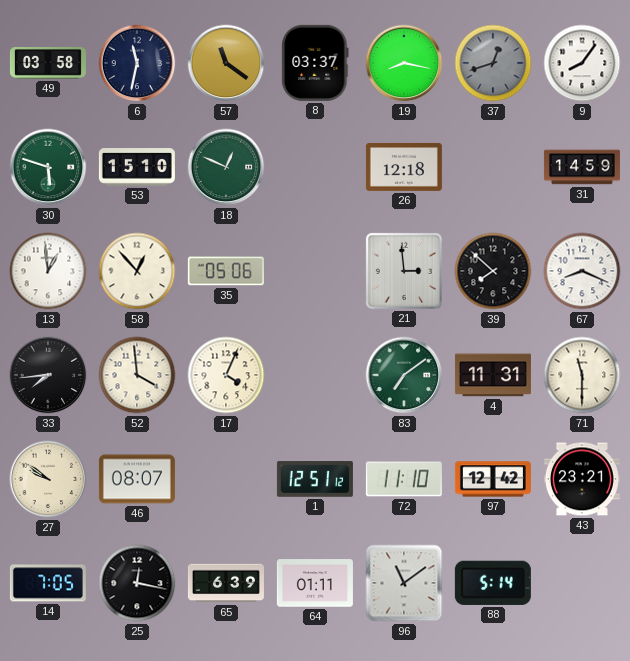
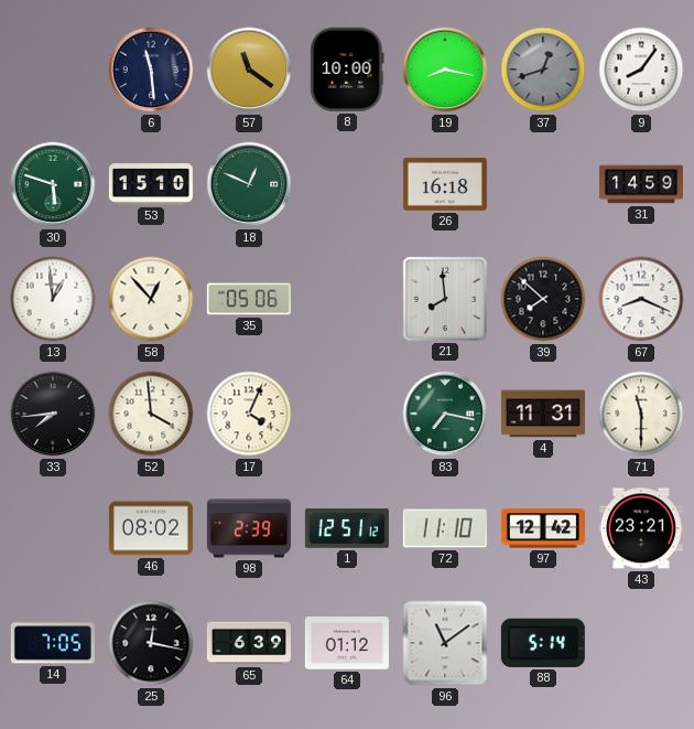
49: 03:58 -> none (48, 64)
6: 11:32 -> 11:29 (151, 69)
8: 03:37 -> 10:00 (347, 69)
26: 12:18 -> 16:18 (445, 184)
21: 2:59 -> 7:59 (445, 299)
83: 7:09 -> 7:17 (445, 414)
27: 9:51 -> none (48, 479)
46: 08:07 -> 08:02 (151, 528)
98: none -> 2:39 (249, 528)
64: 01:11 -> 01:12 (347, 643)
